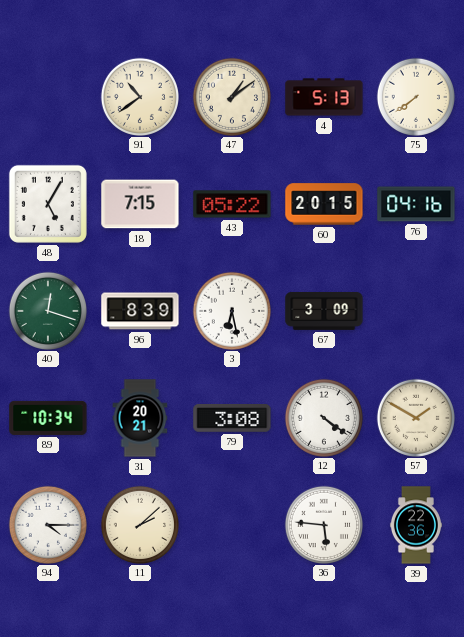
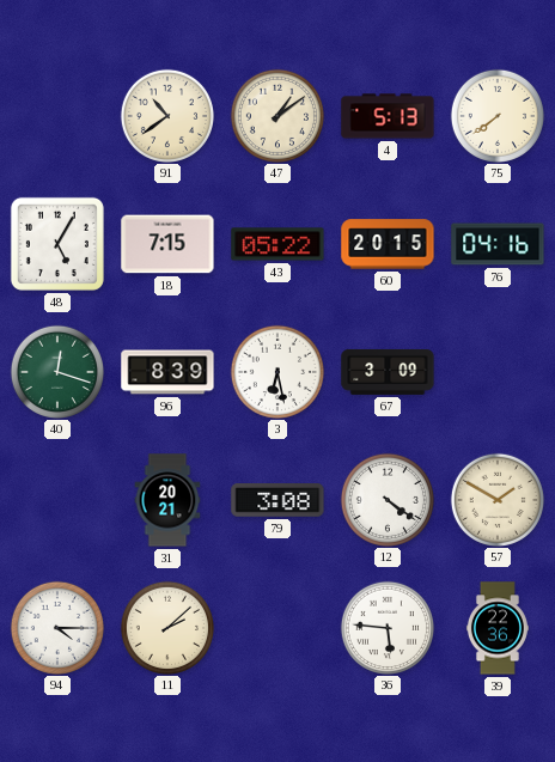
89: 10:34 -> none (48, 418)
